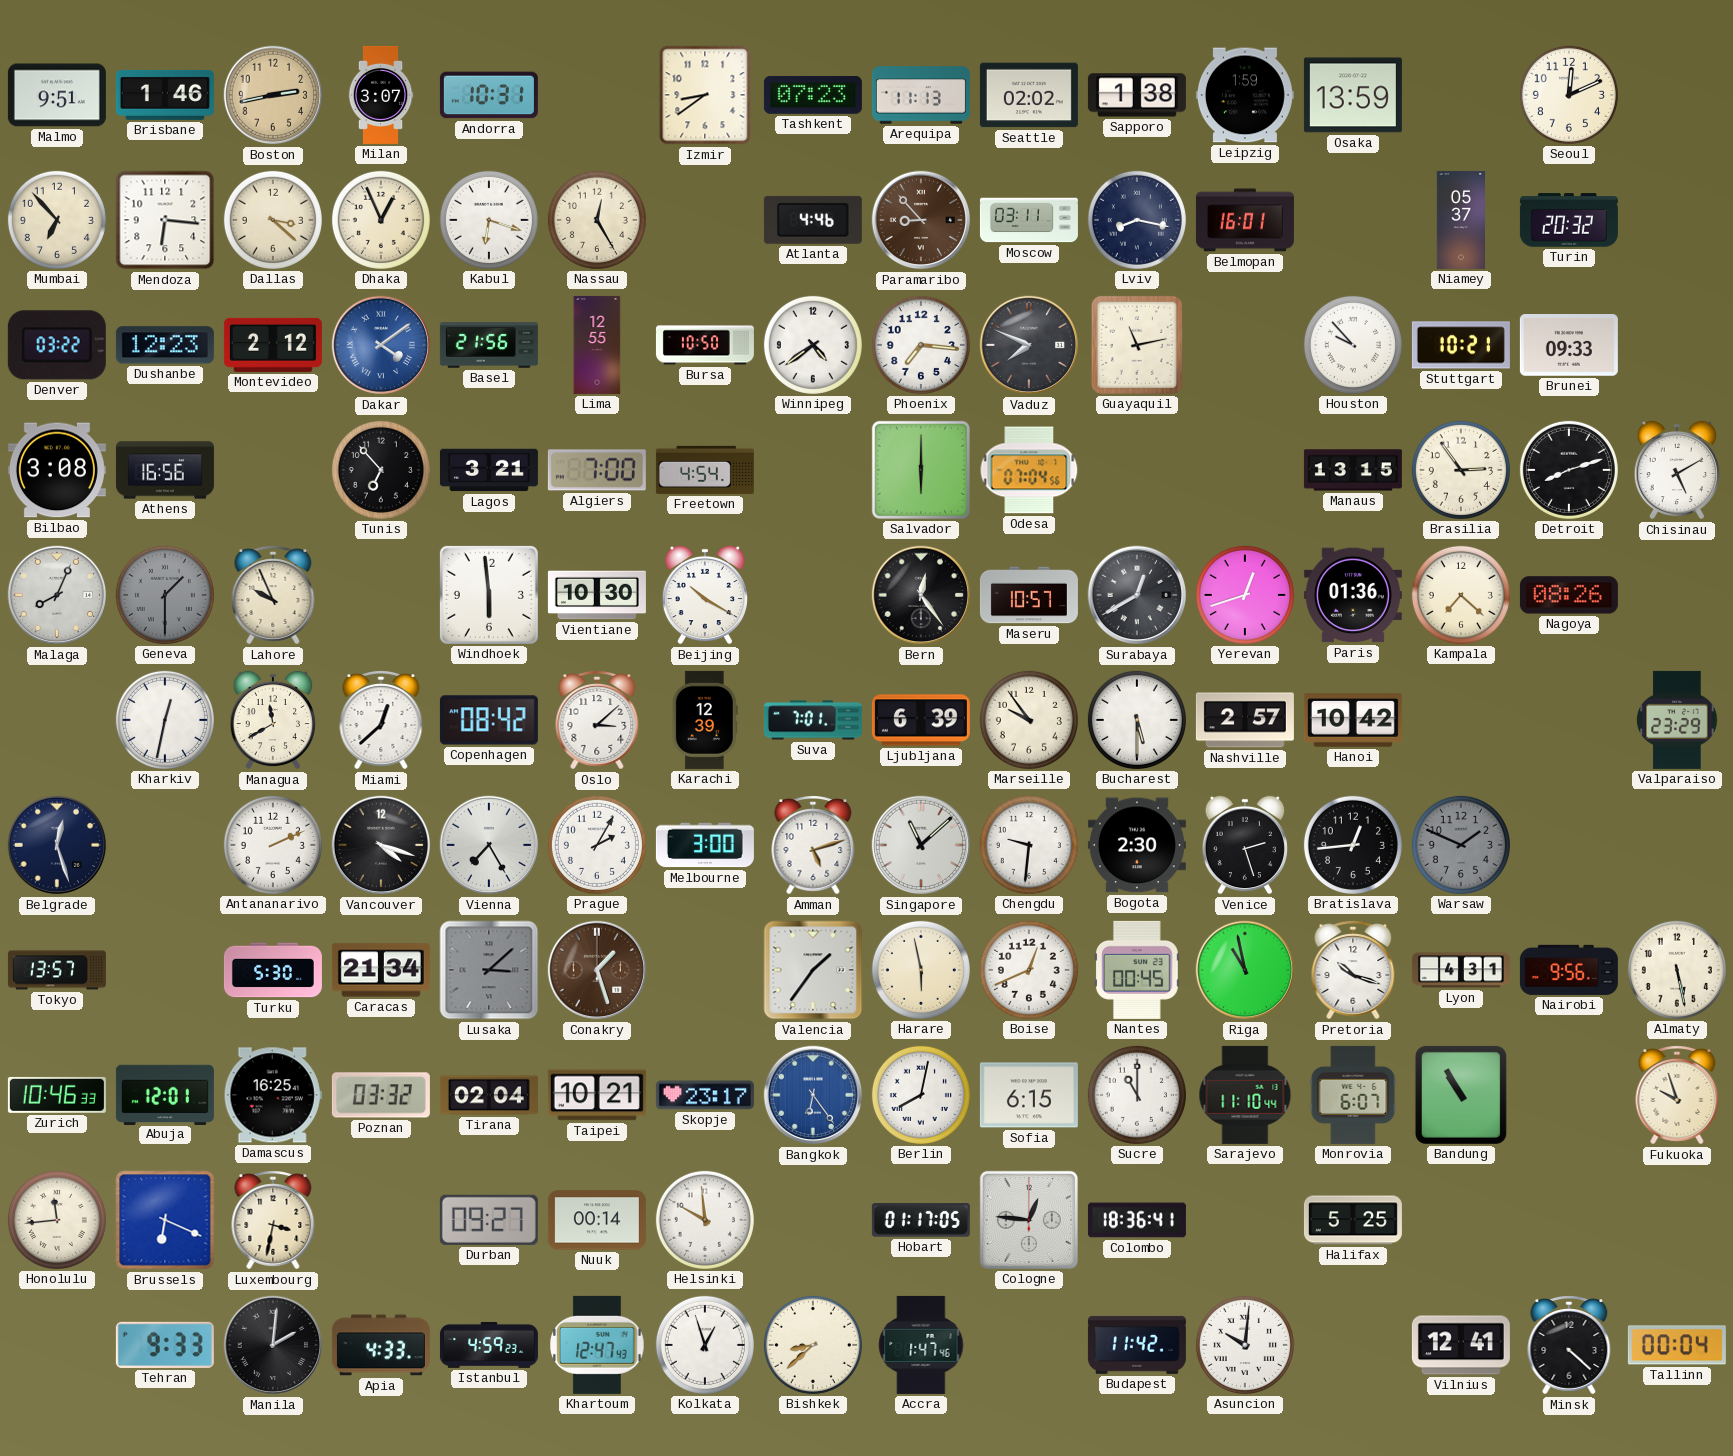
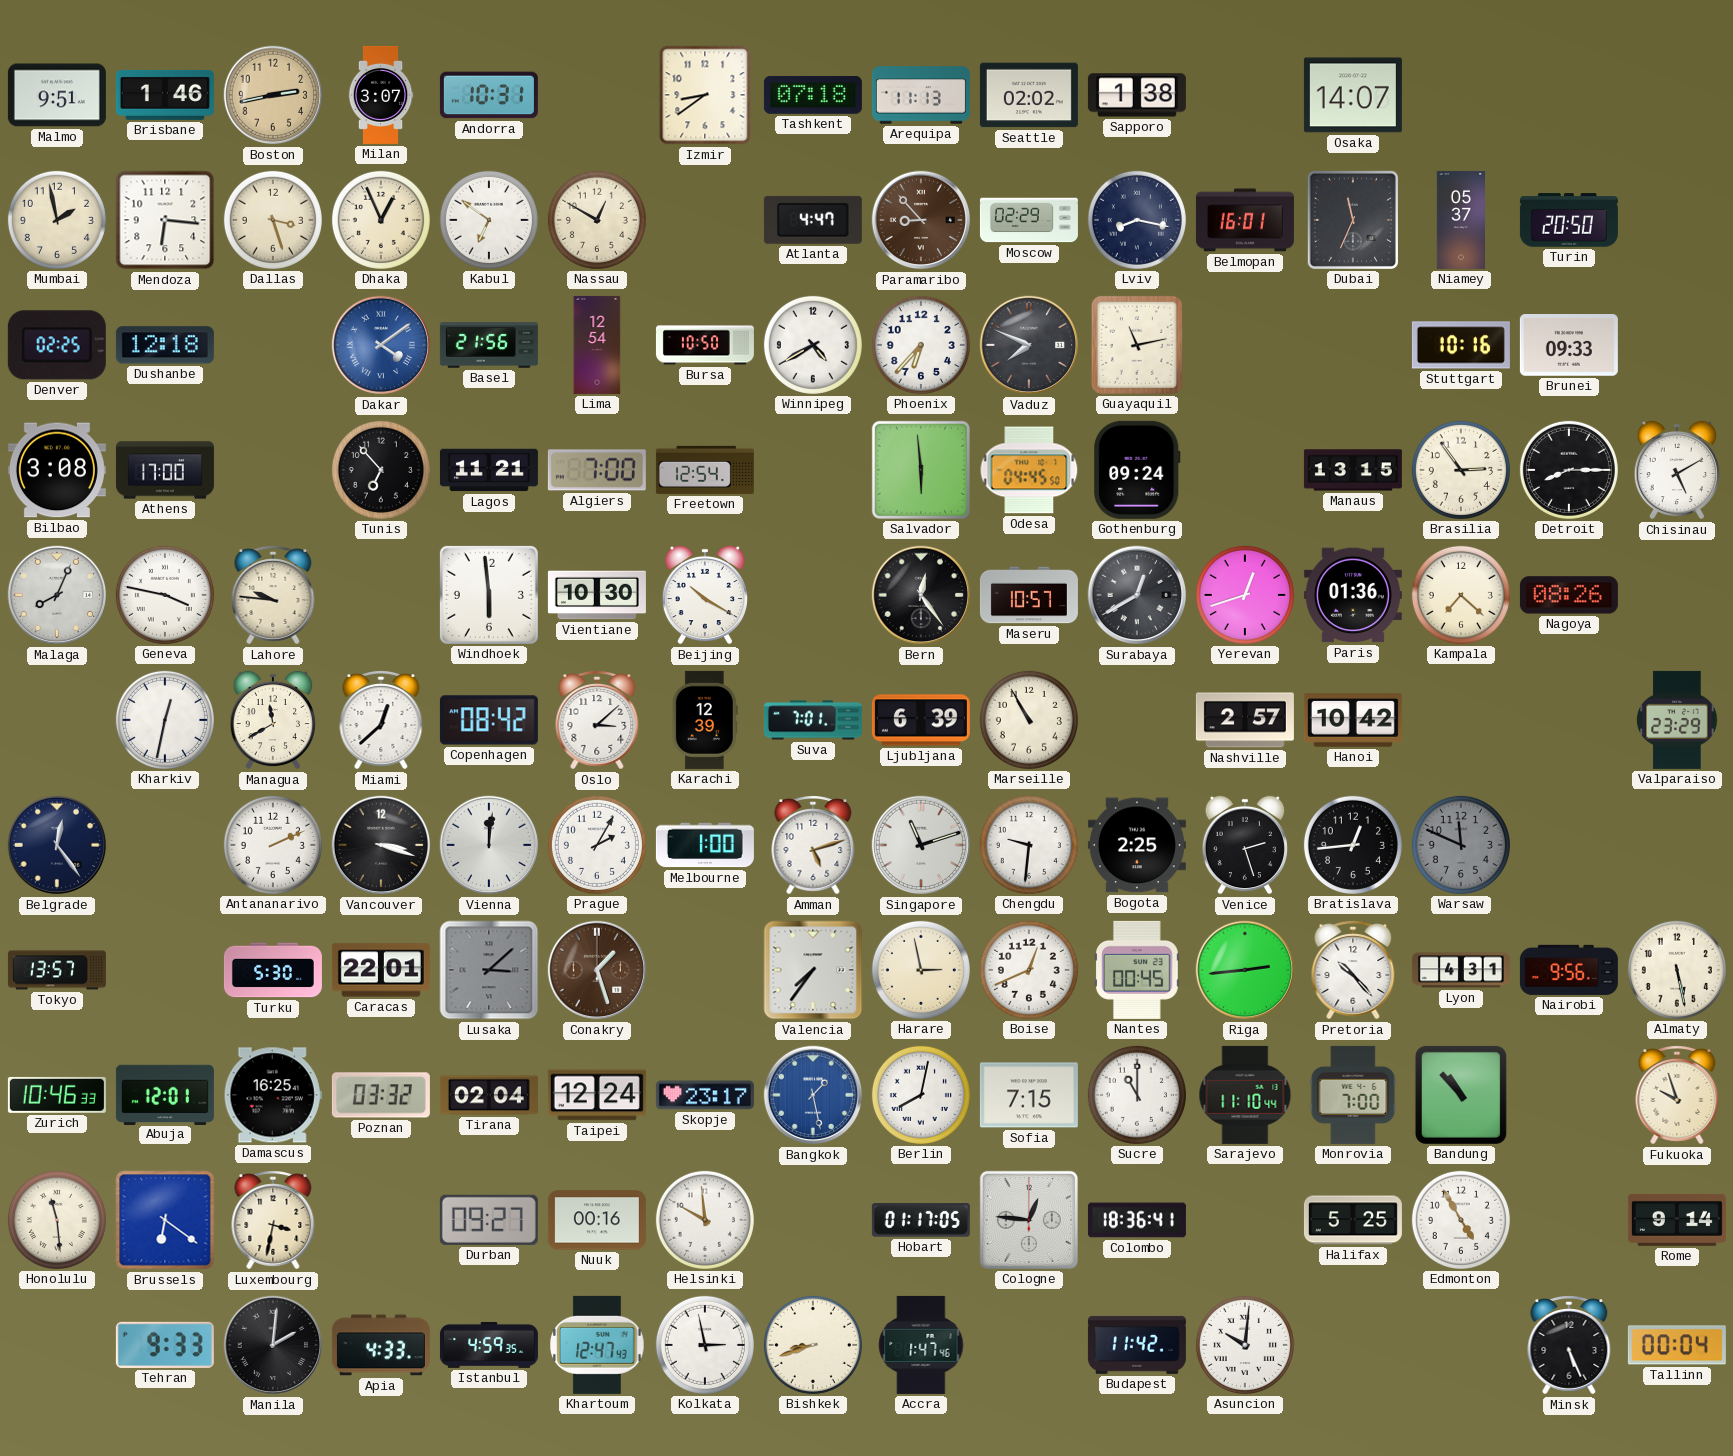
Tashkent: 07:23 -> 07:18 (813, 95)
Leipzig: 1:59 -> none (1245, 95)
Osaka: 13:59 -> 14:07 (1353, 95)
Seoul: 12:11 -> none (1569, 95)
Mumbai: 6:53 -> 1:58 (57, 220)
Dallas: 3:22 -> 3:27 (273, 220)
Kabul: 6:18 -> 6:51 (489, 220)
Nassau: 12:25 -> 12:50 (597, 220)
Atlanta: 4:46 -> 4:47 (813, 220)
Moscow: 03:11 -> 02:29 (1029, 220)
Dubai: none -> 11:34 (1353, 220)
Turin: 20:32 -> 20:50 (1569, 220)
Denver: 03:22 -> 02:25 (57, 345)
Dushanbe: 12:23 -> 12:18 (165, 345)
Montevideo: 2:12 -> none (273, 345)
Lima: 12:55 -> 12:54 (597, 345)
Winnipeg: 4:39 -> 4:40 (813, 345)
Phoenix: 7:16 -> 6:37 (921, 345)
Houston: 9:53 -> none (1353, 345)
Stuttgart: 10:21 -> 10:16 (1461, 345)
Athens: 16:56 -> 17:00 (165, 470)
Lagos: 3:21 -> 11:21 (489, 470)
Freetown: 4:54 -> 12:54 (705, 470)
Salvador: 6:00 -> 5:59 (921, 470)
Odesa: 07:04 -> 04:45 (1029, 470)
Gothenburg: none -> 09:24 (1138, 470)
Detroit: 8:12 -> 8:15 (1569, 470)
Geneva: 1:30 -> 3:47 (165, 595)
Geneva dial: grey -> white (165, 595)
Lahore: 9:56 -> 9:46 (273, 595)
Marseille: 9:54 -> 10:55 (1029, 720)
Bucharest: 5:30 -> none (1137, 720)
Belgrade: 12:27 -> 12:24 (57, 845)
Vancouver: 4:18 -> 3:18 (381, 845)
Vienna: 7:25 -> 12:01 (489, 845)
Melbourne: 3:00 -> 1:00 (705, 845)
Singapore: 11:08 -> 11:12 (921, 845)
Bogota: 2:30 -> 2:25 (1137, 845)
Warsaw: 1:49 -> 11:49 (1461, 845)
Caracas: 21:34 -> 22:01 (381, 970)
Valencia: 1:36 -> 7:36 (813, 970)
Harare: 5:58 -> 2:58 (921, 970)
Riga: 10:58 -> 2:44 (1245, 970)
Pretoria: 10:18 -> 10:23 (1353, 970)
Taipei: 10:21 -> 12:24 (597, 1095)
Bangkok: 6:24 -> 1:28 (813, 1095)
Sofia: 6:15 -> 7:15 (1029, 1095)
Monrovia: 6:07 -> 7:00 (1353, 1095)
Bandung: 10:55 -> 10:53 (1461, 1095)
Honolulu: 11:44 -> 11:29 (57, 1220)
Brussels: 6:19 -> 6:21 (165, 1220)
Nuuk: 00:14 -> 00:16 (597, 1220)
Edmonton: none -> 4:55 (1461, 1220)
Rome: none -> 9:14 (1677, 1220)
Istanbul: 4:59:23 -> 4:59:35 (489, 1345)
Kolkata: 12:57 -> 2:58 (705, 1345)
Bishkek: 8:38 -> 8:42 (813, 1345)
Vilnius: 12:41 -> none (1461, 1345)
Minsk: 4:22 -> 5:26 (1569, 1345)
